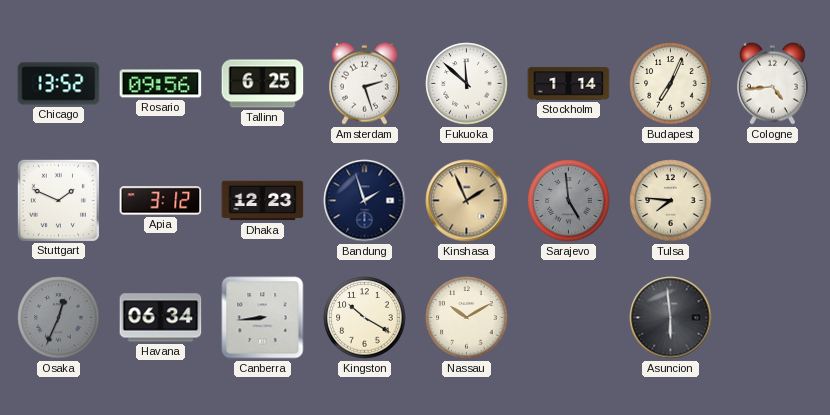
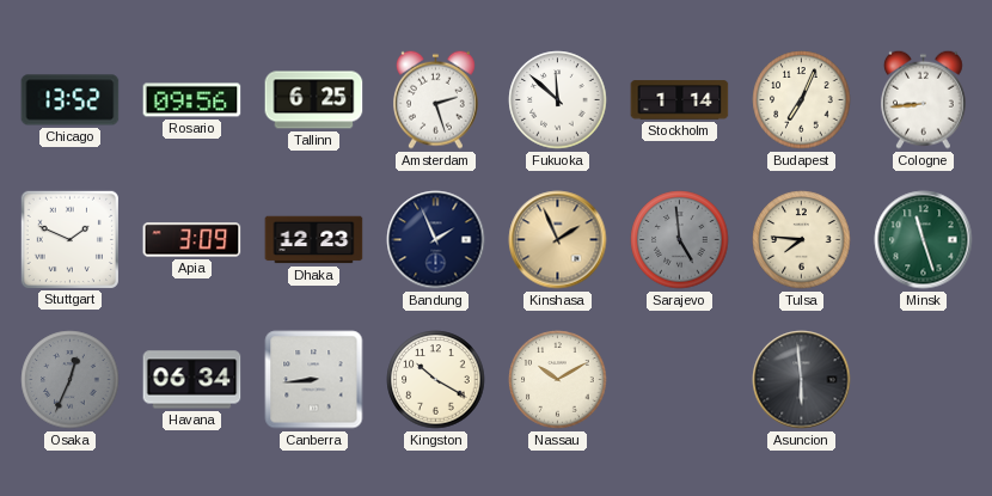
Cologne: 4:44 -> 8:44 (924, 99)
Apia: 3:12 -> 3:09 (192, 240)
Bandung: 1:57 -> 1:56 (436, 240)
Minsk: none -> 11:27 (924, 240)
